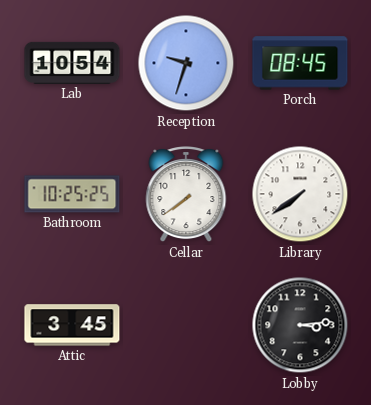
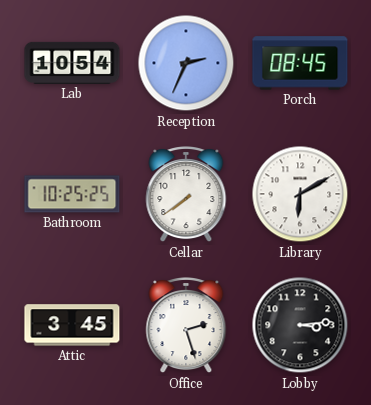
Reception: 9:33 -> 2:34 (186, 63)
Library: 7:39 -> 6:10 (300, 194)
Office: none -> 2:27 (186, 326)
